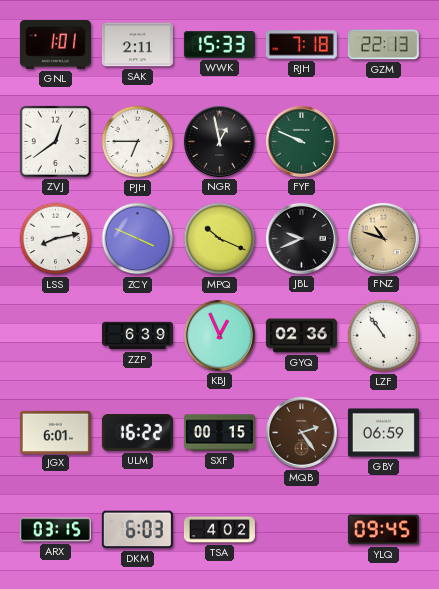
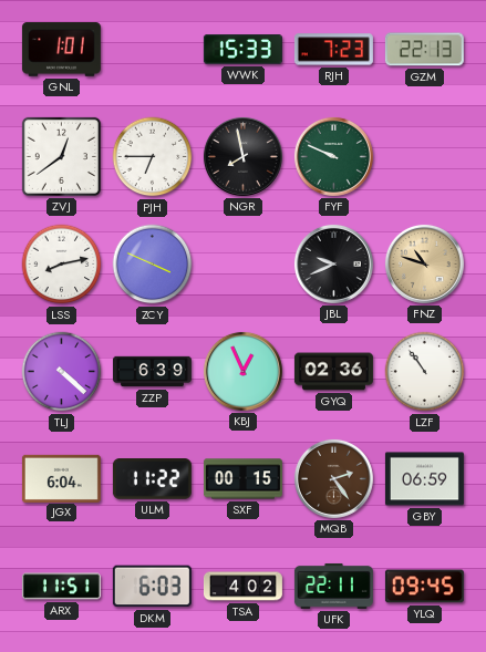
SAK: 2:11 -> none (137, 45)
RJH: 7:18 -> 7:23 (333, 50)
NGR: 12:58 -> 7:58 (242, 156)
MPQ: 10:19 -> none (220, 239)
TLJ: none -> 4:22 (62, 372)
JGX: 6:01 -> 6:04 (61, 478)
ULM: 16:22 -> 11:22 (152, 479)
ARX: 03:15 -> 11:51 (61, 587)
UFK: none -> 22:11 (333, 586)
